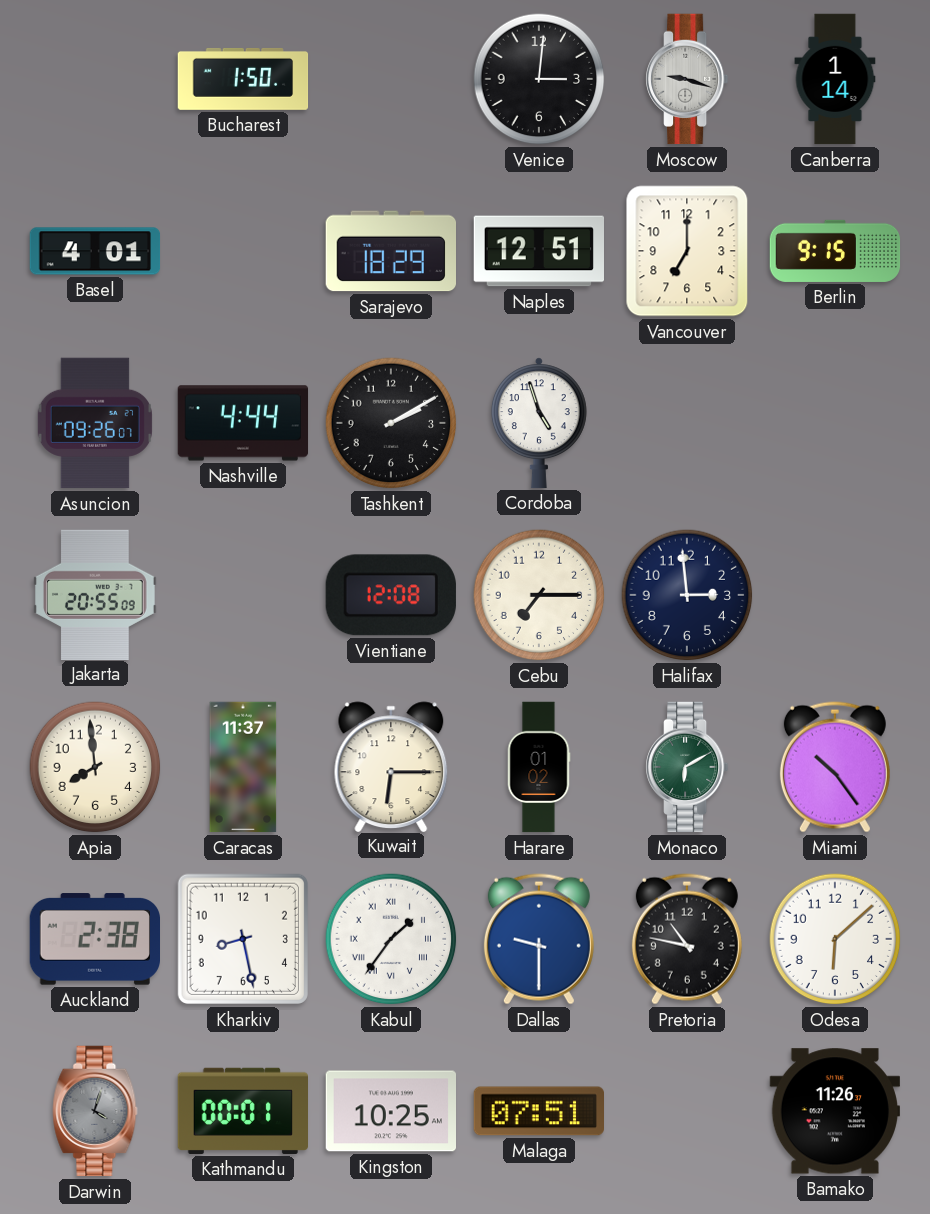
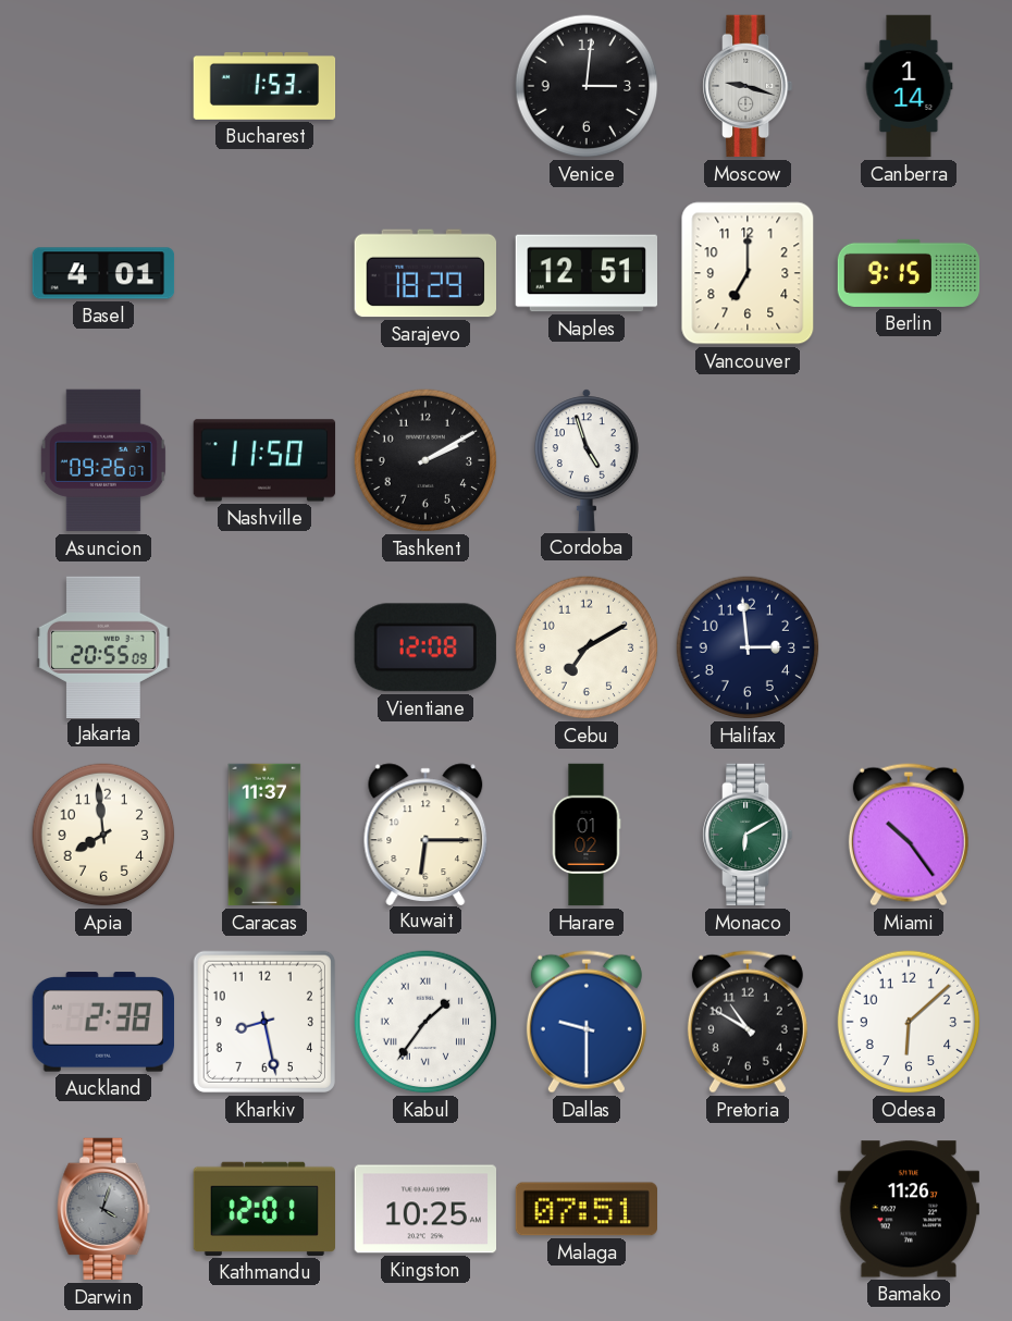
Bucharest: 1:50 -> 1:53 (264, 86)
Nashville: 4:44 -> 11:50 (264, 460)
Cebu: 7:15 -> 7:10 (587, 647)
Pretoria: 10:47 -> 10:50 (748, 1022)
Kathmandu: 00:01 -> 12:01 (263, 1209)
